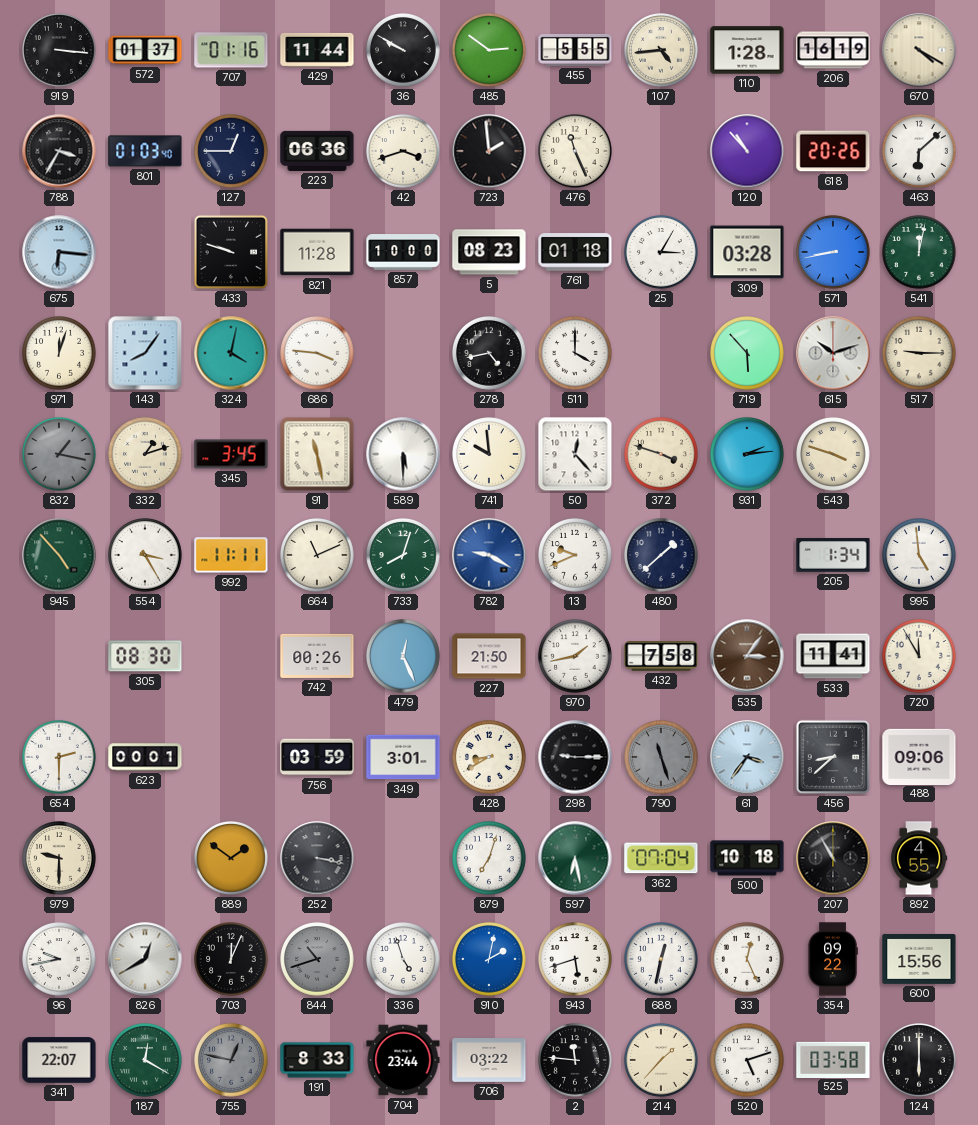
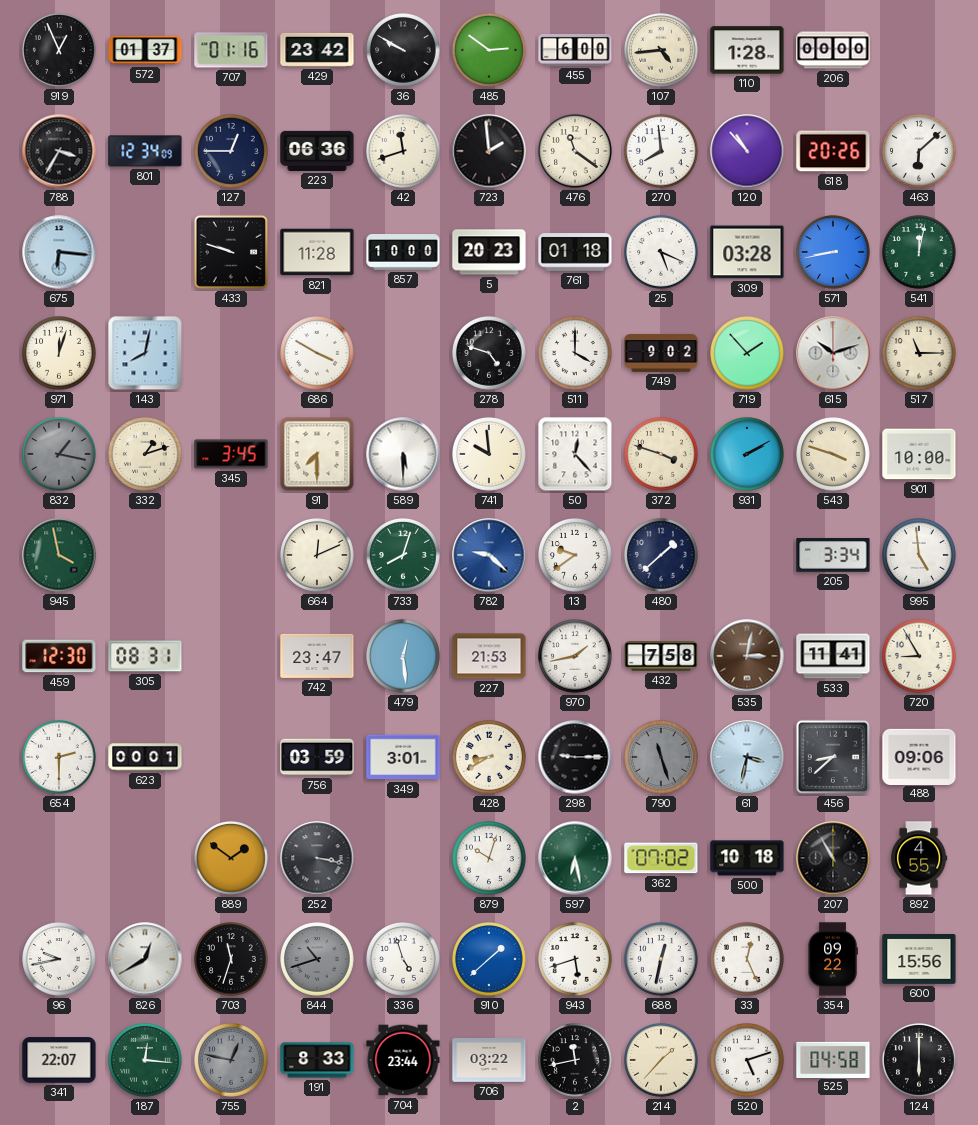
919: 3:16 -> 12:56 (60, 51)
429: 11:44 -> 23:42 (317, 50)
455: 5:55 -> 6:00 (575, 50)
206: 16:19 -> 00:00 (833, 50)
670: 4:20 -> none (919, 50)
801: 01:03 -> 12:34 (145, 151)
42: 3:42 -> 11:42 (404, 152)
476: 11:26 -> 11:21 (576, 152)
270: none -> 7:59 (662, 152)
5: 08:23 -> 20:23 (489, 252)
25: 3:05 -> 5:19 (662, 253)
143: 8:06 -> 8:02 (145, 353)
324: 4:02 -> none (231, 353)
686: 3:46 -> 3:50 (318, 354)
278: 4:43 -> 4:48 (490, 354)
749: none -> 9:02 (661, 353)
719: 5:53 -> 1:53 (748, 354)
517: 9:15 -> 11:15 (920, 354)
91: 11:28 -> 7:30 (317, 454)
931: 2:14 -> 2:10 (748, 455)
901: none -> 10:00 (919, 454)
945: 4:53 -> 3:58 (59, 555)
554: 3:25 -> none (146, 556)
992: 11:11 -> none (231, 555)
664: 11:11 -> 12:11 (318, 556)
782: 9:20 -> 9:22 (489, 555)
13: 9:41 -> 9:39 (576, 556)
205: 1:34 -> 3:34 (833, 555)
459: none -> 12:30 (59, 656)
305: 08:30 -> 08:31 (145, 656)
742: 00:26 -> 23:47 (317, 656)
479: 12:26 -> 12:29 (404, 657)
227: 21:50 -> 21:53 (489, 656)
535: 3:06 -> 3:02 (747, 656)
720: 11:55 -> 8:55 (920, 657)
61: 3:36 -> 3:32 (747, 757)
979: 9:30 -> none (60, 859)
879: 7:03 -> 10:03 (490, 859)
362: 07:04 -> 07:02 (661, 858)
703: 12:04 -> 11:33 (232, 960)
910: 2:02 -> 1:38 (490, 960)
187: 12:20 -> 12:16 (146, 1061)
2: 11:46 -> 11:43 (576, 1061)
525: 03:58 -> 04:58 (833, 1059)
